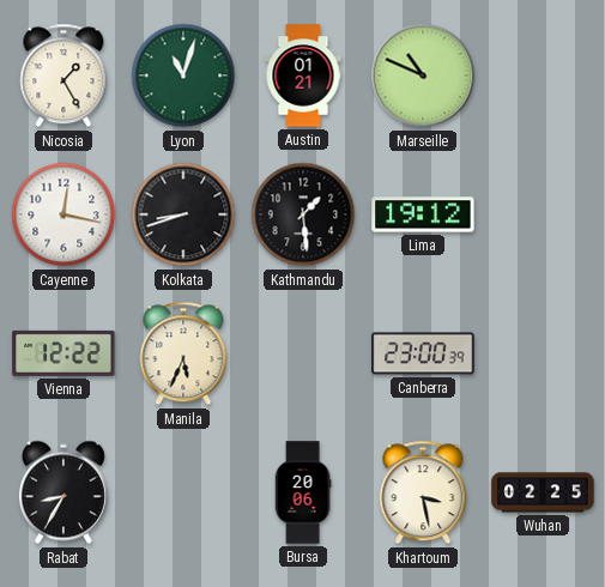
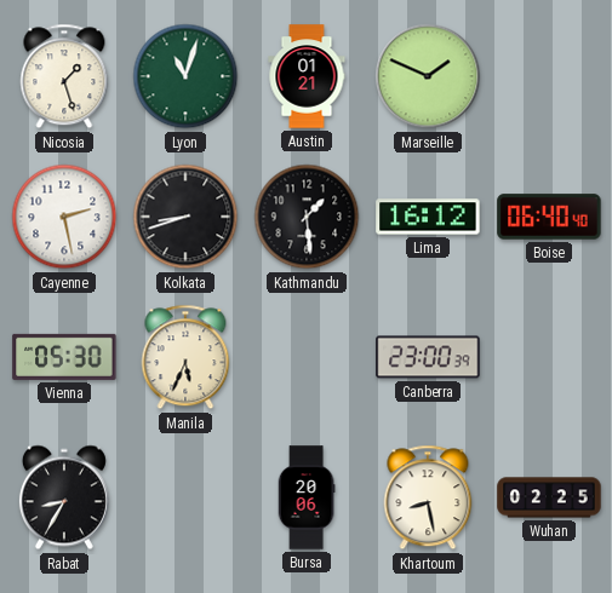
Nicosia: 1:25 -> 1:27 (64, 76)
Marseille: 10:49 -> 1:49 (428, 76)
Cayenne: 12:17 -> 2:28 (64, 217)
Lima: 19:12 -> 16:12 (428, 217)
Boise: none -> 06:40 (549, 217)
Vienna: 12:22 -> 05:30 (64, 357)
Khartoum: 3:28 -> 8:28 (428, 497)
